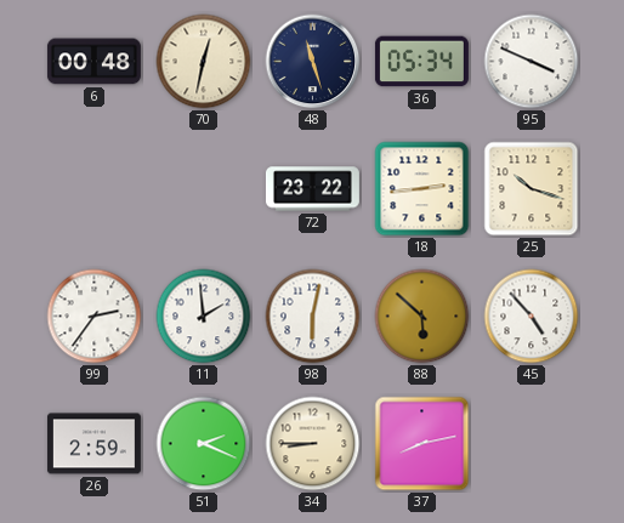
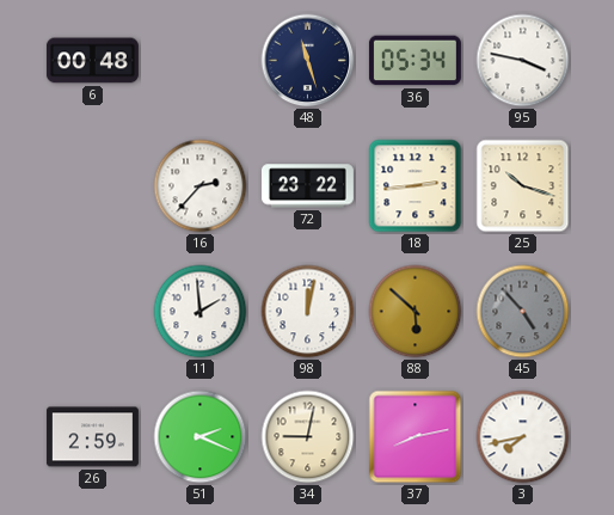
70: 12:32 -> none (204, 62)
95: 3:49 -> 3:47 (523, 61)
16: none -> 2:37 (201, 186)
99: 2:36 -> none (95, 317)
98: 6:02 -> 12:02 (308, 312)
45 dial: white -> grey (523, 312)
34: 8:45 -> 9:02 (308, 437)
3: none -> 7:43 (523, 437)
